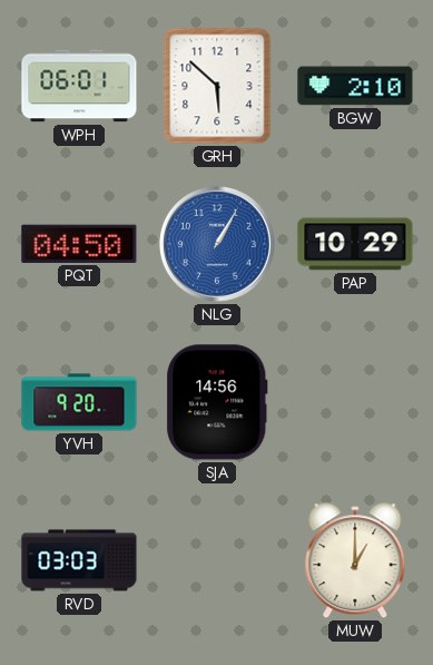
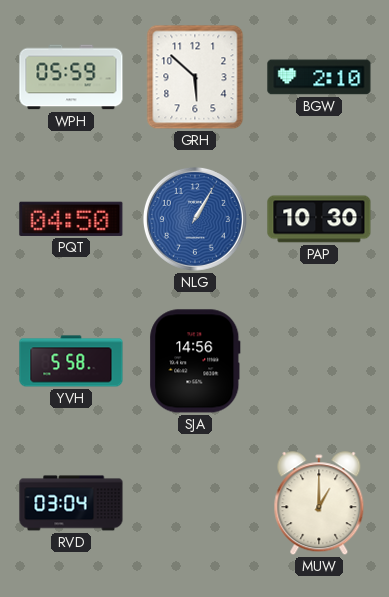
WPH: 06:01 -> 05:59 (71, 77)
PAP: 10:29 -> 10:30 (319, 219)
YVH: 9:20 -> 5:58 (71, 361)
RVD: 03:03 -> 03:04 (71, 503)
